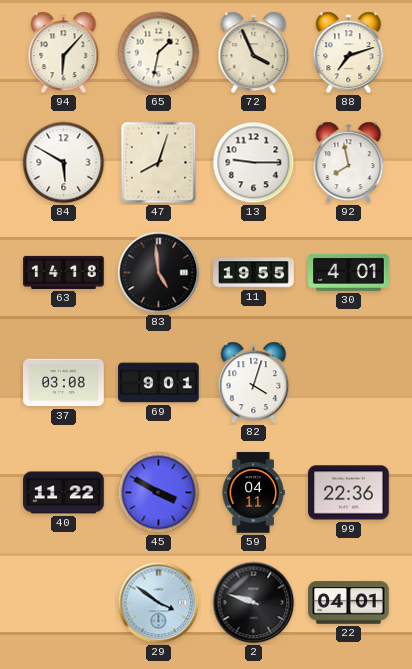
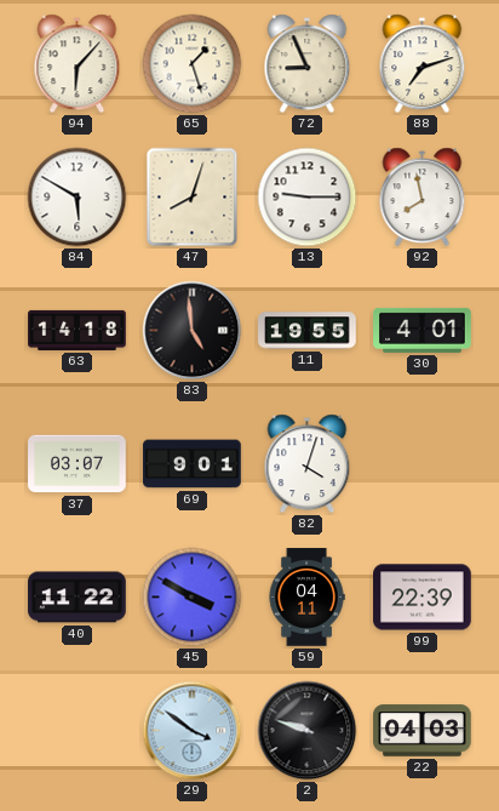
65: 1:32 -> 1:27 (193, 64)
72: 3:56 -> 8:56 (308, 64)
37: 03:08 -> 03:07 (78, 464)
99: 22:36 -> 22:39 (423, 598)
22: 04:01 -> 04:03 (423, 731)
